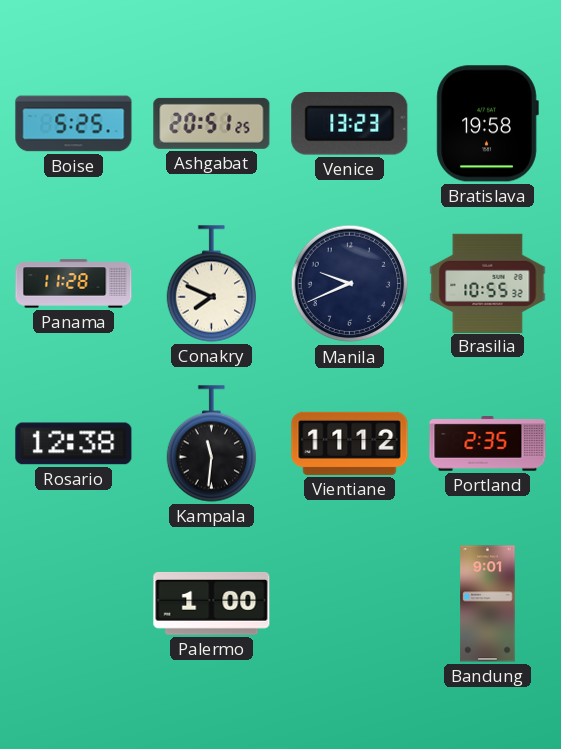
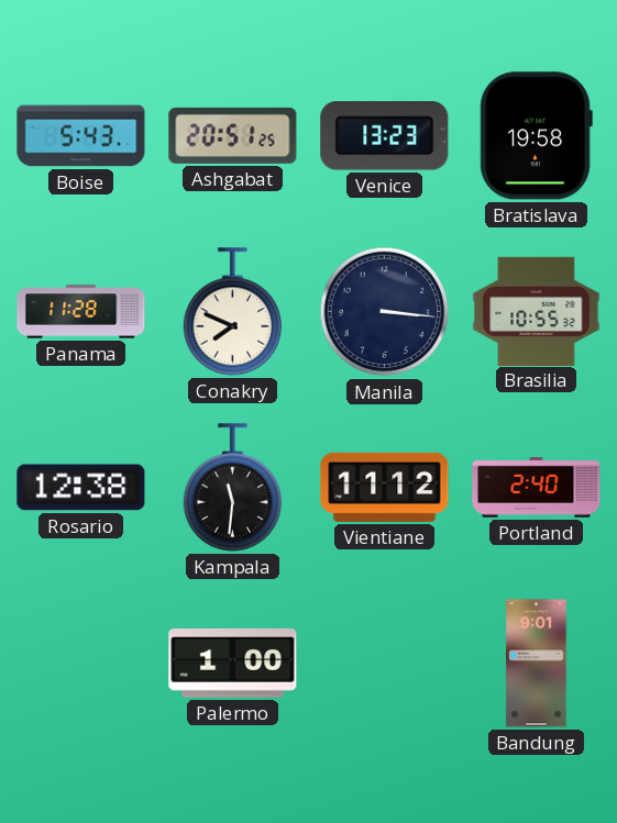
Boise: 5:25 -> 5:43 (81, 136)
Manila: 9:41 -> 3:16 (385, 312)
Portland: 2:35 -> 2:40 (537, 488)
